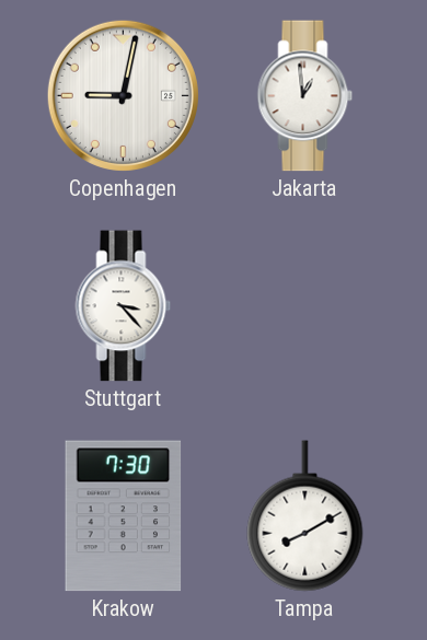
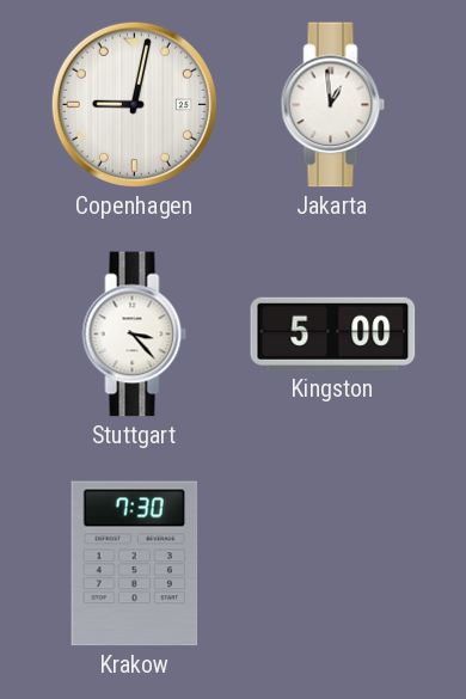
Kingston: none -> 5:00 (333, 333)
Tampa: 8:10 -> none (305, 516)
